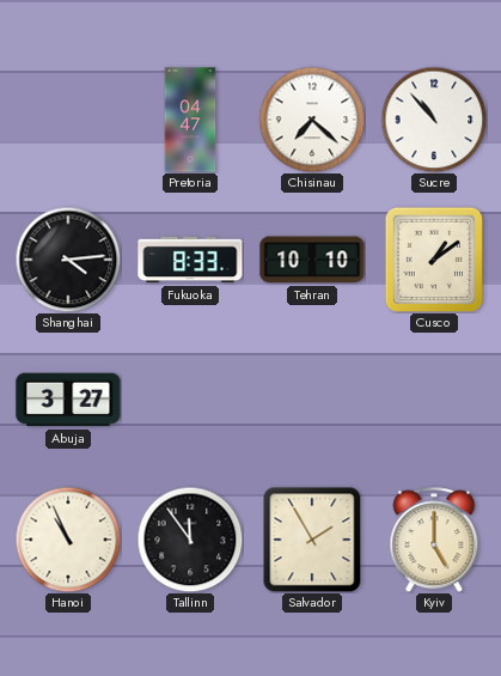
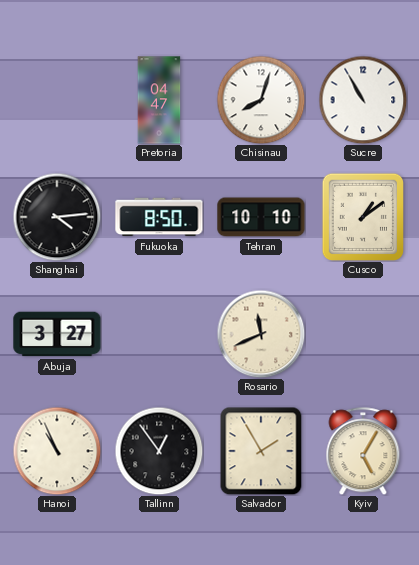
Chisinau: 7:22 -> 8:03 (261, 100)
Sucre: 10:53 -> 10:55 (363, 100)
Fukuoka: 8:33 -> 8:50 (159, 217)
Rosario: none -> 11:41 (261, 334)
Tallinn: 11:54 -> 12:54 (159, 451)
Kyiv: 5:00 -> 5:05 (363, 451)
